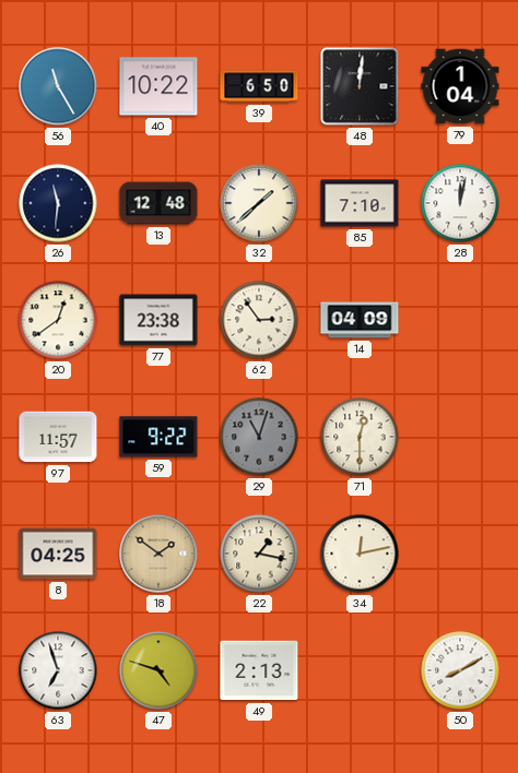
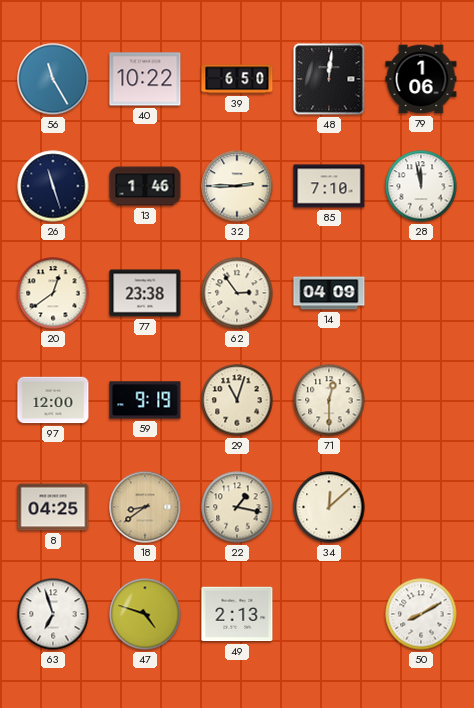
79: 1:04 -> 1:06 (421, 79)
26: 11:31 -> 11:27 (53, 186)
13: 12:48 -> 1:46 (145, 186)
32: 1:38 -> 2:45 (237, 186)
28: 12:02 -> 11:58 (421, 186)
97: 11:57 -> 12:00 (53, 400)
59: 9:22 -> 9:19 (145, 400)
29 dial: grey -> cream (237, 400)
18: 1:51 -> 8:39 (145, 507)
34: 12:13 -> 12:08 (329, 507)
